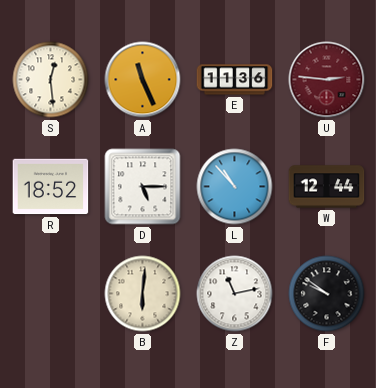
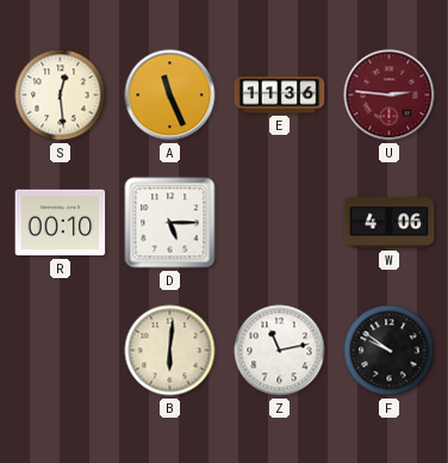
R: 18:52 -> 00:10 (61, 223)
L: 10:53 -> none (235, 187)
W: 12:44 -> 4:06 (390, 223)
